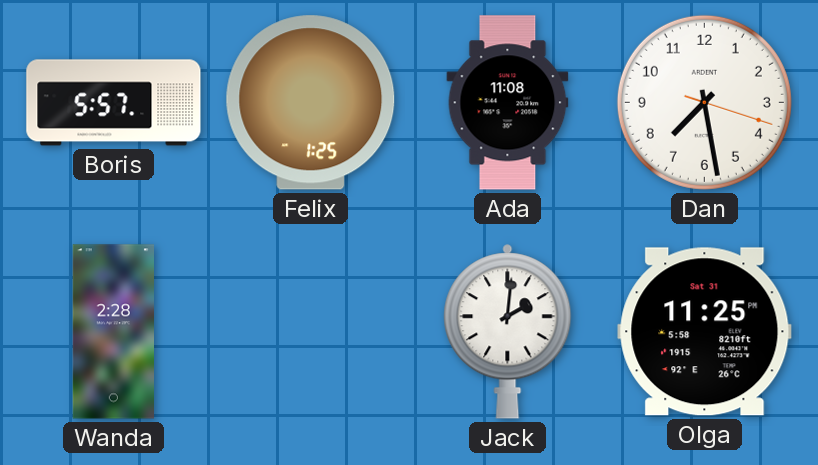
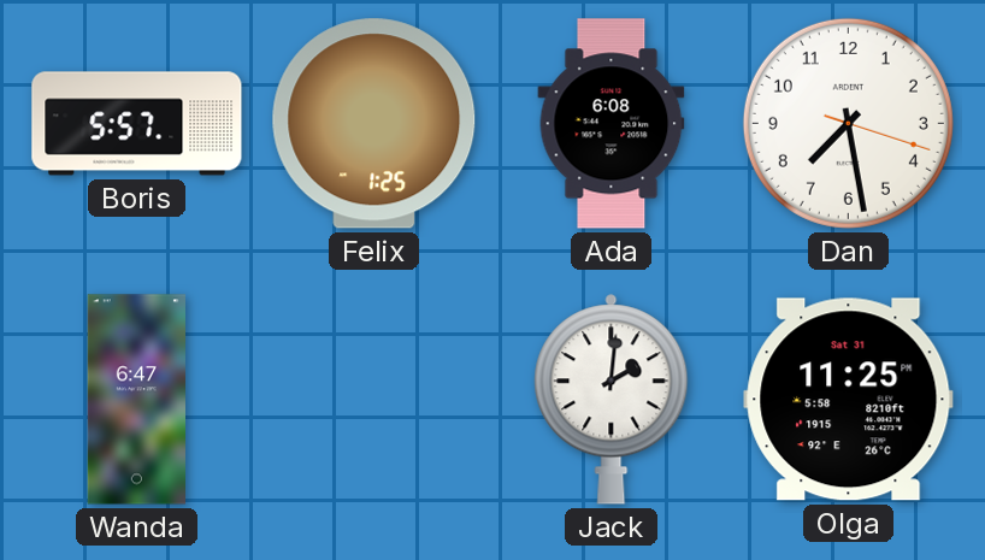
Ada: 11:08 -> 6:08 (612, 124)
Wanda: 2:28 -> 6:47 (136, 400)
